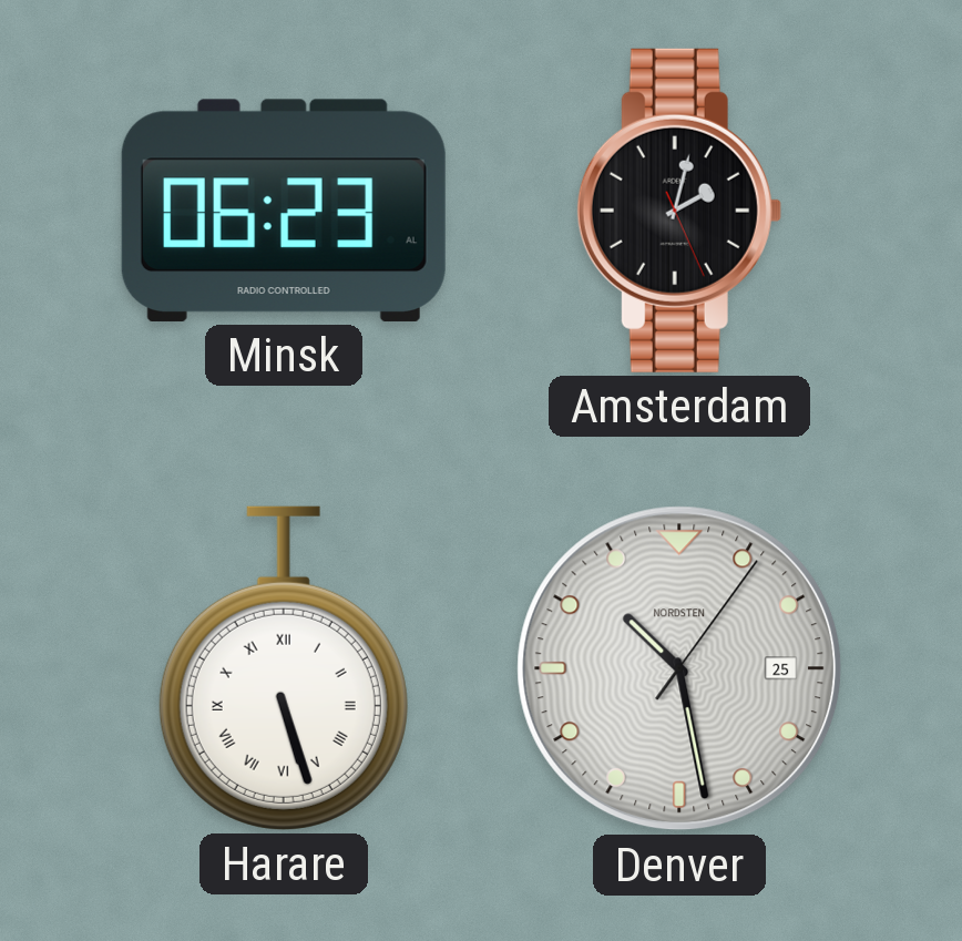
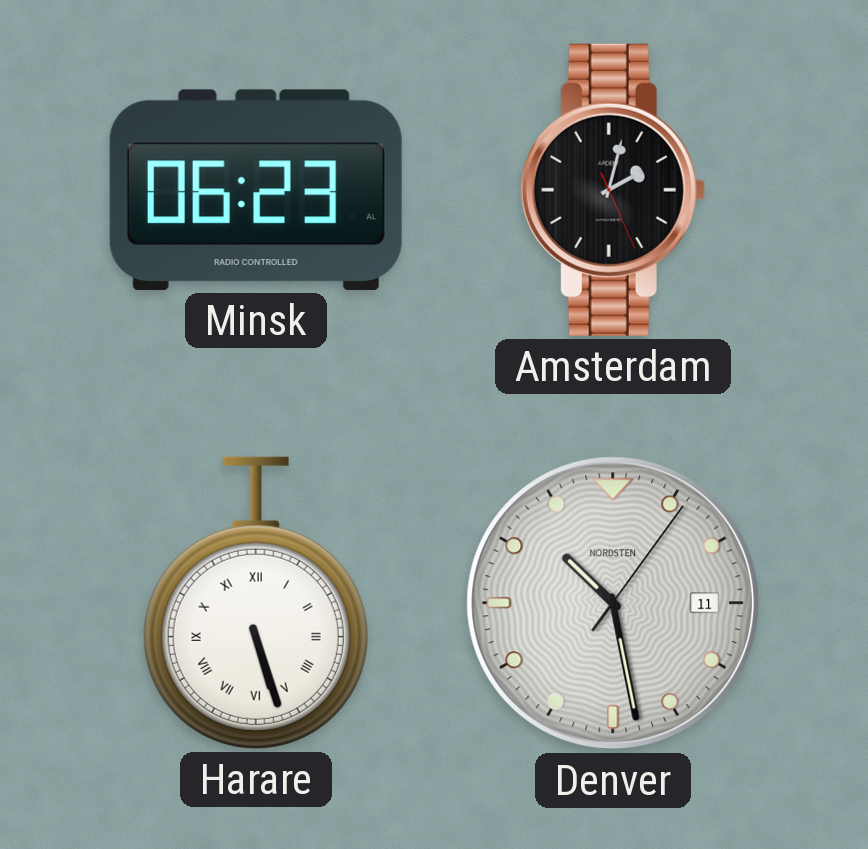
Denver date: 25 -> 11 (613, 603)
